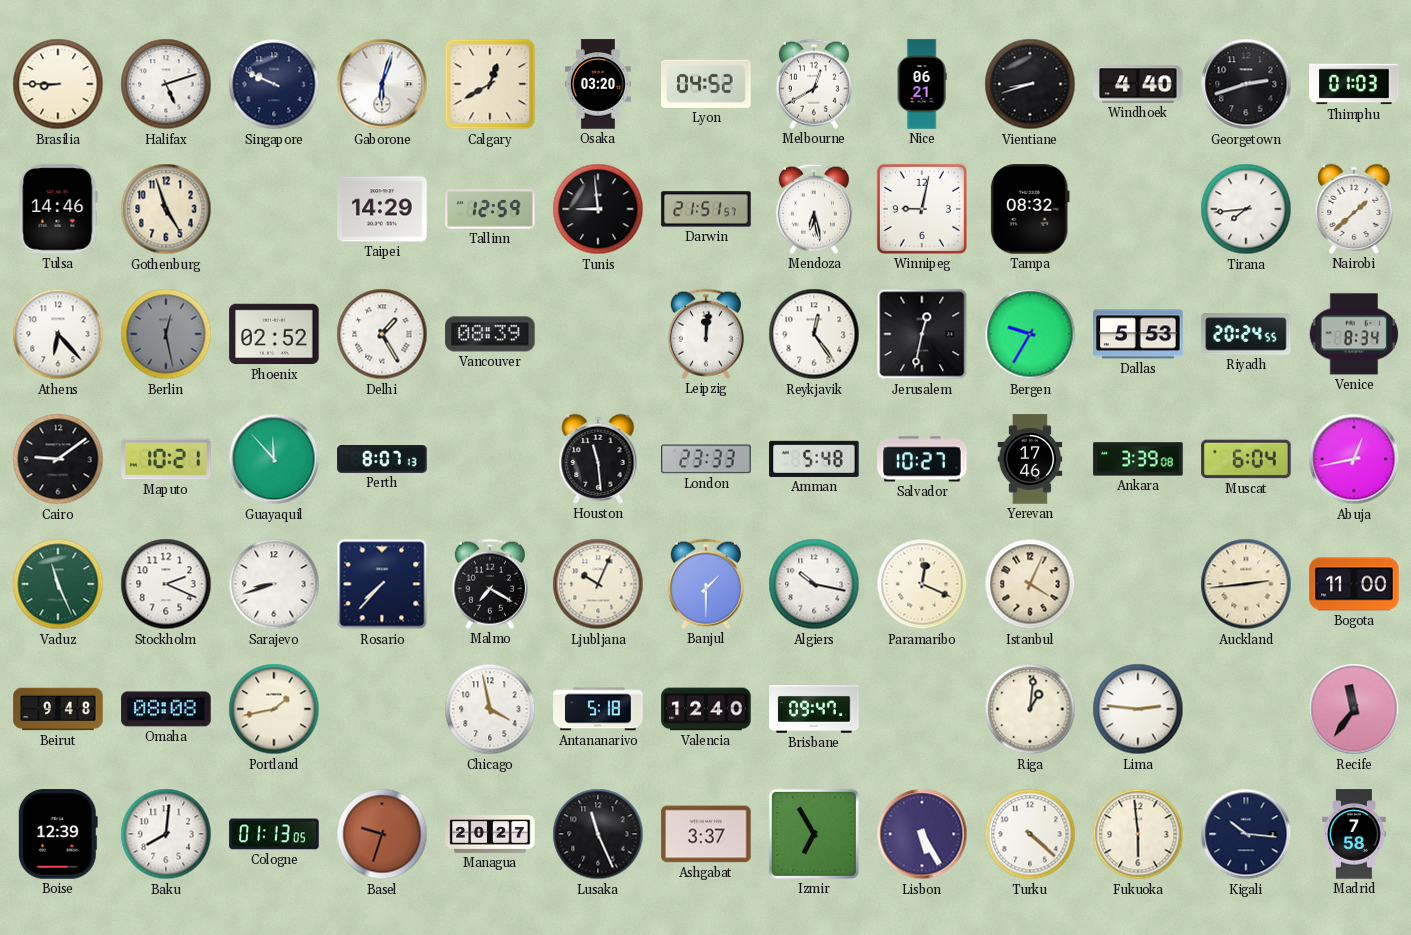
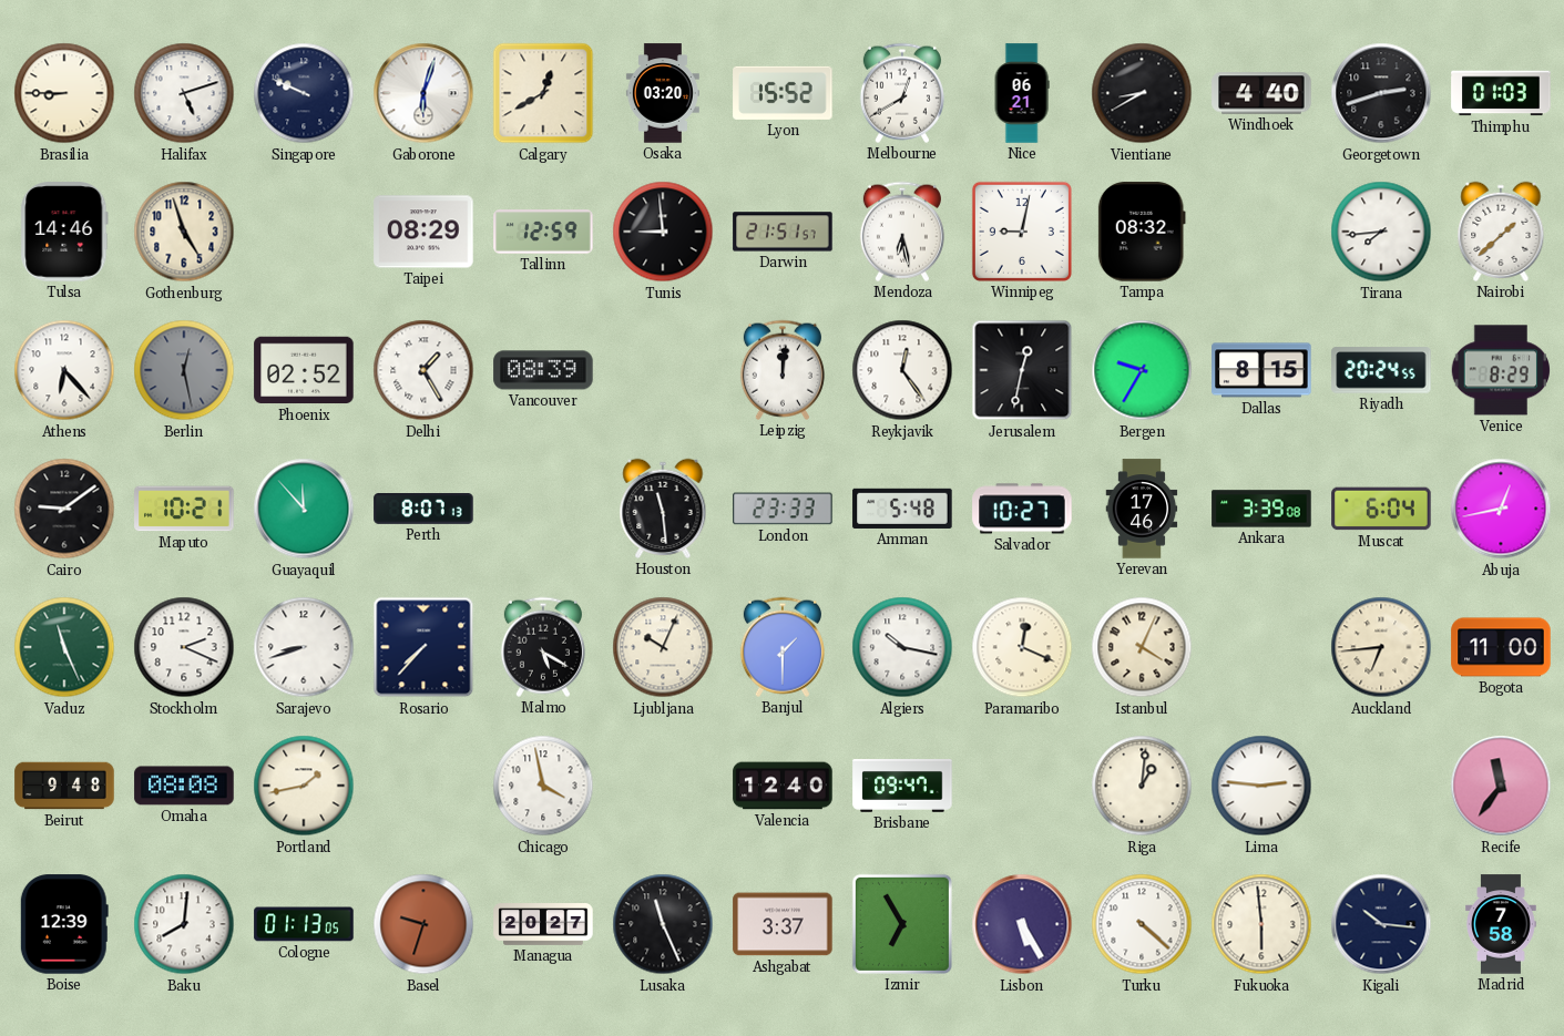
Lyon: 04:52 -> 15:52 (783, 93)
Vientiane: 8:42 -> 8:40 (1142, 93)
Taipei: 14:29 -> 08:29 (423, 232)
Dallas: 5:53 -> 8:15 (1261, 370)
Venice: 8:34 -> 8:29 (1500, 370)
Malmo: 7:20 -> 5:20 (543, 647)
Auckland: 2:44 -> 6:44 (1381, 647)
Antananarivo: 5:18 -> none (598, 709)
